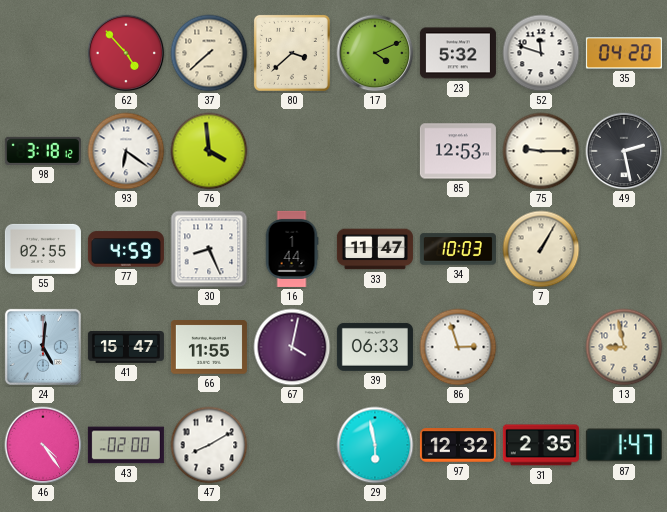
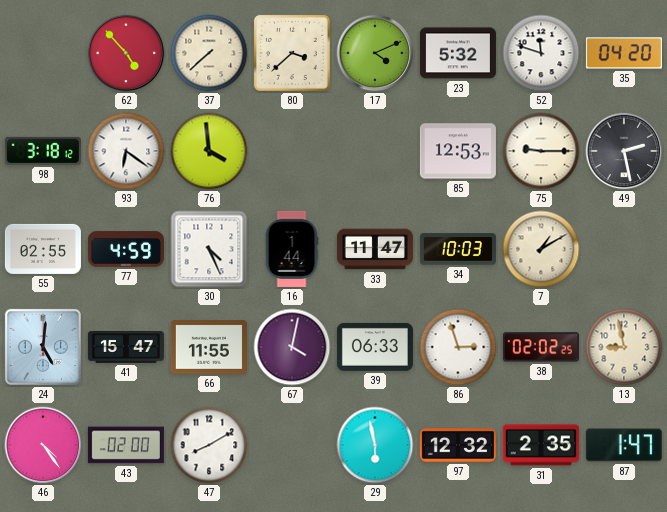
30: 8:26 -> 4:26 (209, 249)
7: 1:05 -> 1:10 (541, 249)
38: none -> 02:02 (541, 347)
